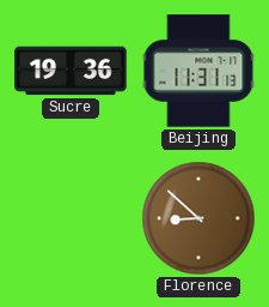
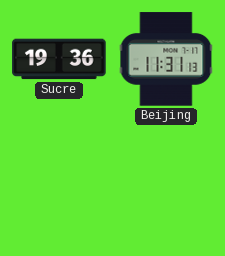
Florence: 8:52 -> none (198, 218)
